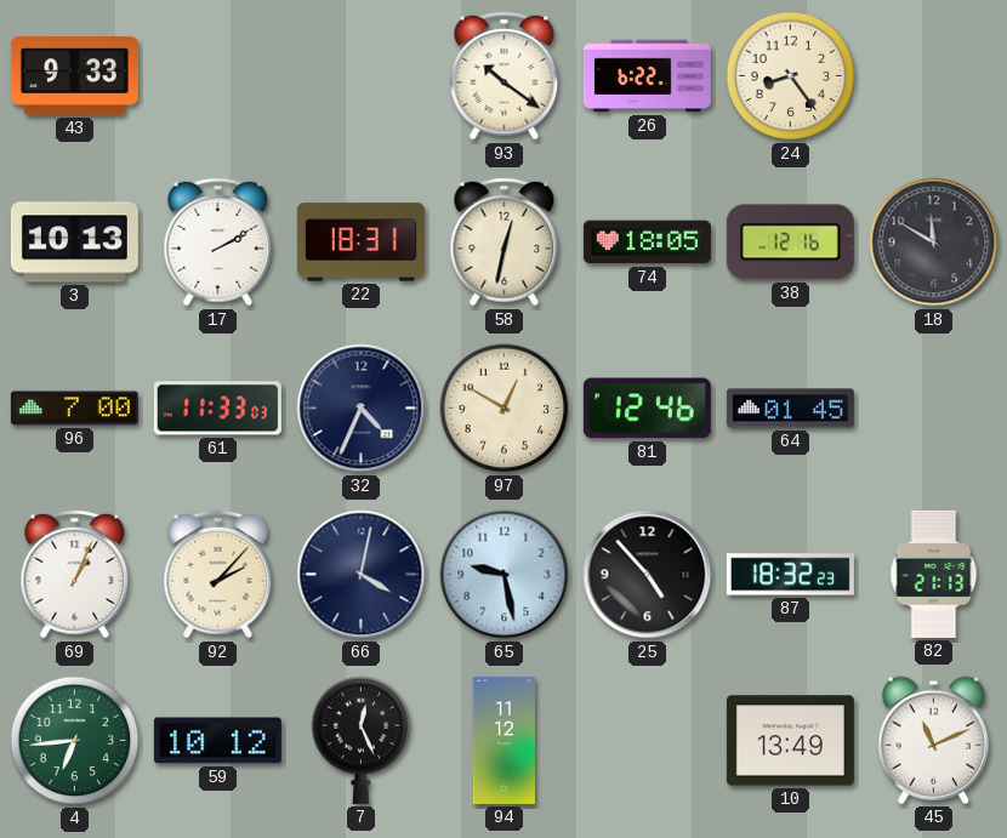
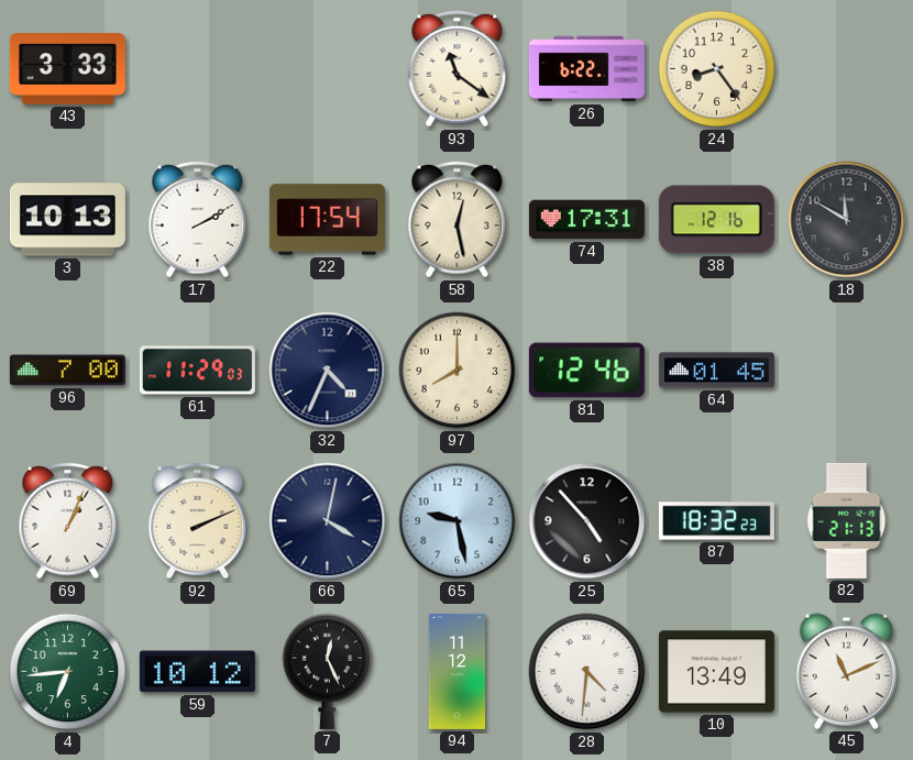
43: 9:33 -> 3:33 (67, 69)
93: 10:21 -> 11:21 (458, 69)
22: 18:31 -> 17:54 (327, 220)
58: 12:32 -> 12:28 (458, 220)
74: 18:05 -> 17:31 (586, 220)
61: 11:33 -> 11:29 (197, 371)
97: 12:50 -> 8:00 (458, 371)
92: 2:07 -> 2:11 (198, 521)
28: none -> 4:31 (587, 672)
